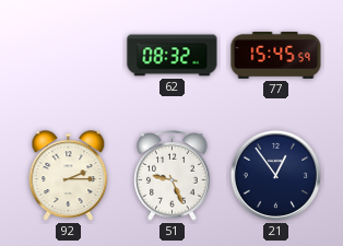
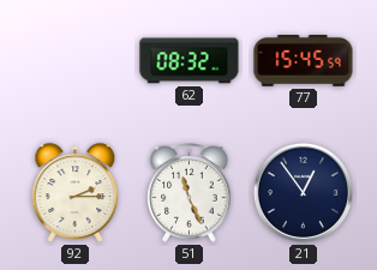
51: 9:26 -> 11:26 (190, 193)
